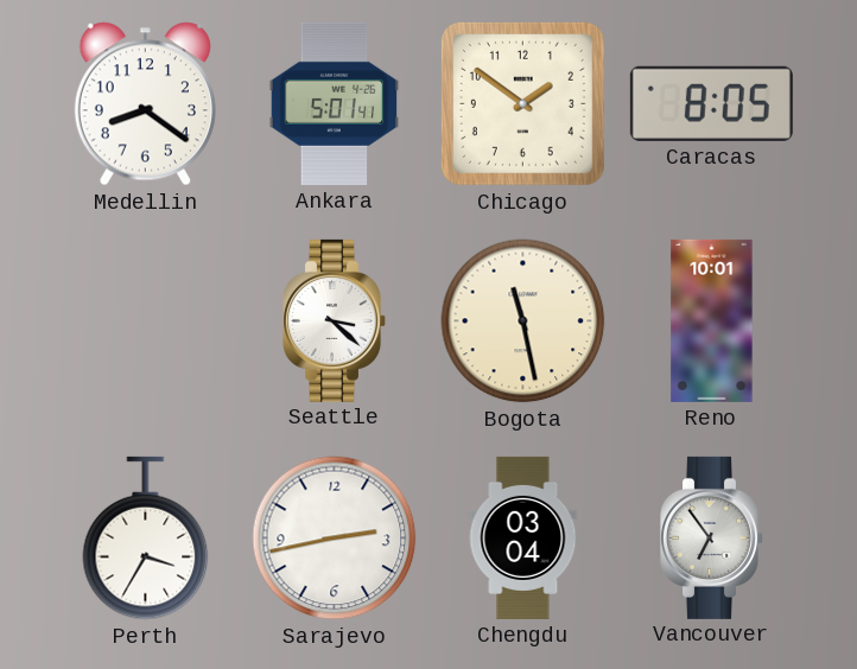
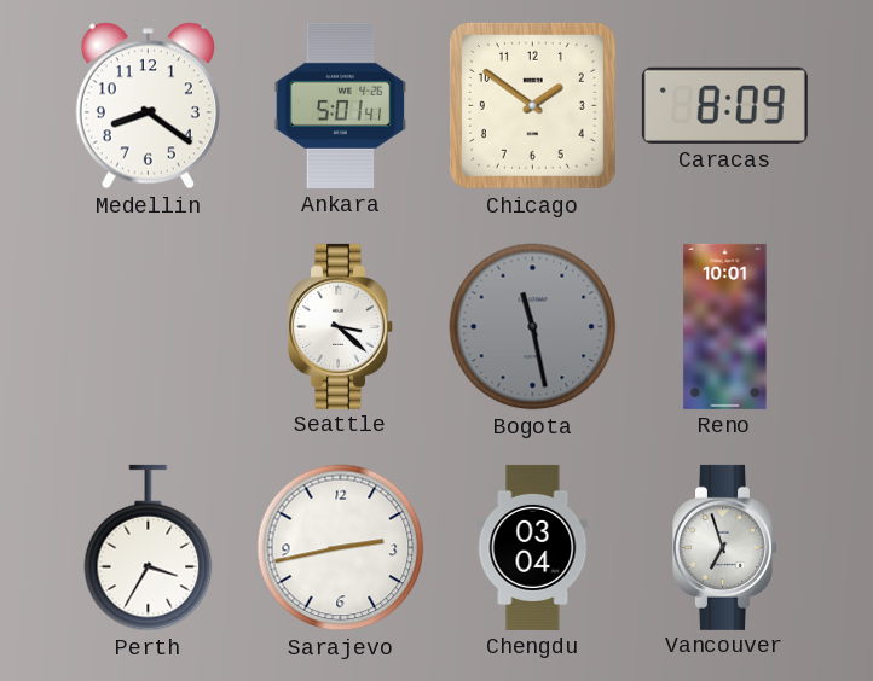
Caracas: 8:05 -> 8:09 (724, 105)
Bogota dial: cream -> grey (533, 327)
Vancouver: 6:54 -> 6:57 (725, 547)
